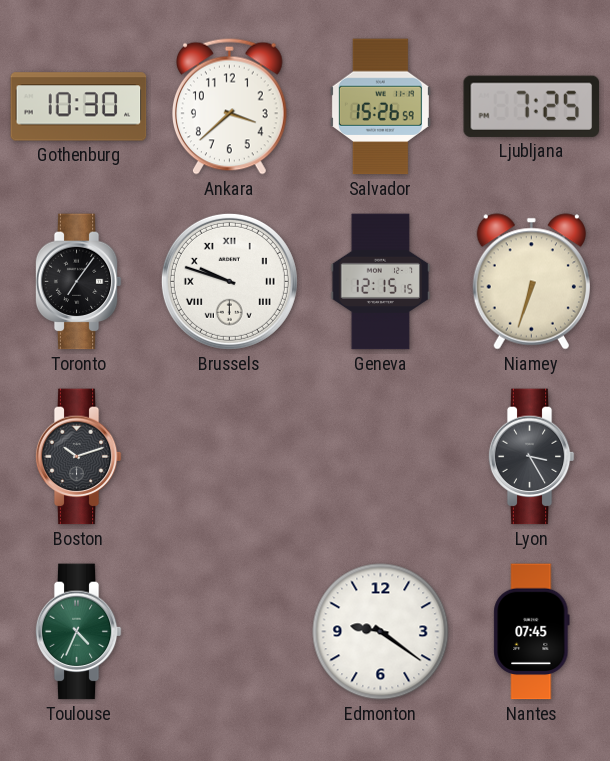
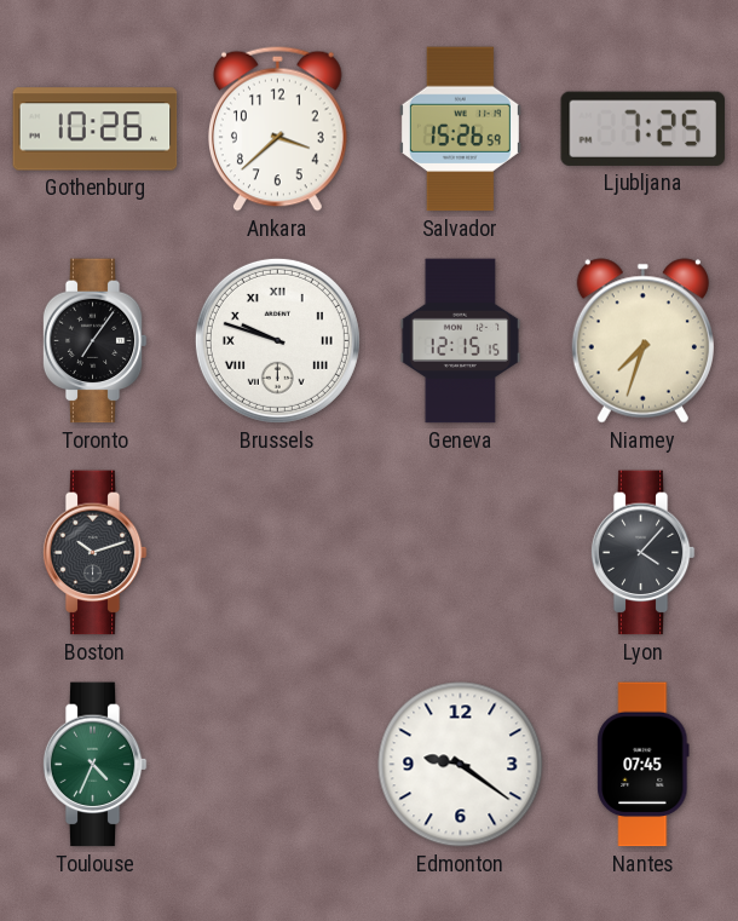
Gothenburg: 10:30 -> 10:26 (96, 129)
Niamey: 6:33 -> 7:33 (642, 341)
Lyon: 3:25 -> 4:07 (642, 553)
